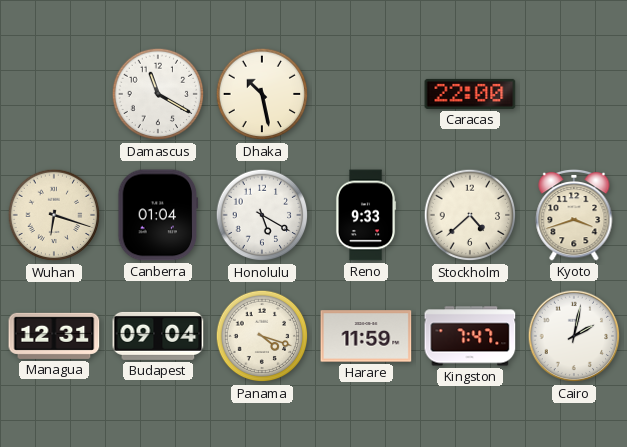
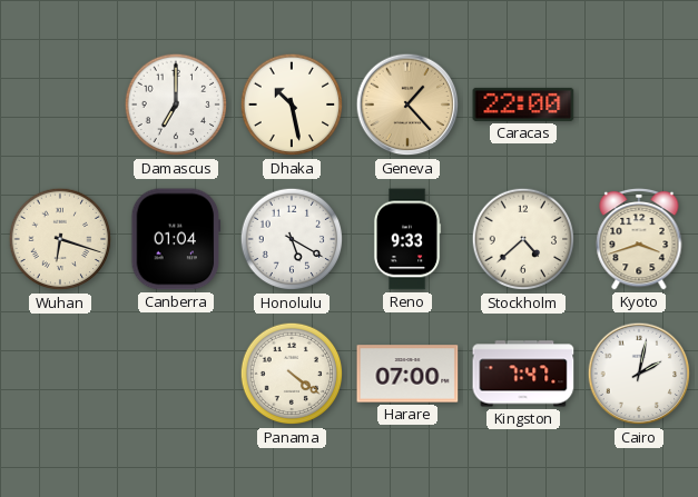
Damascus: 11:20 -> 7:00 (176, 105)
Geneva: none -> 1:23 (407, 105)
Managua: 12:31 -> none (54, 336)
Budapest: 09:04 -> none (158, 336)
Panama: 4:18 -> 4:21 (292, 374)
Harare: 11:59 -> 07:00 (407, 374)
